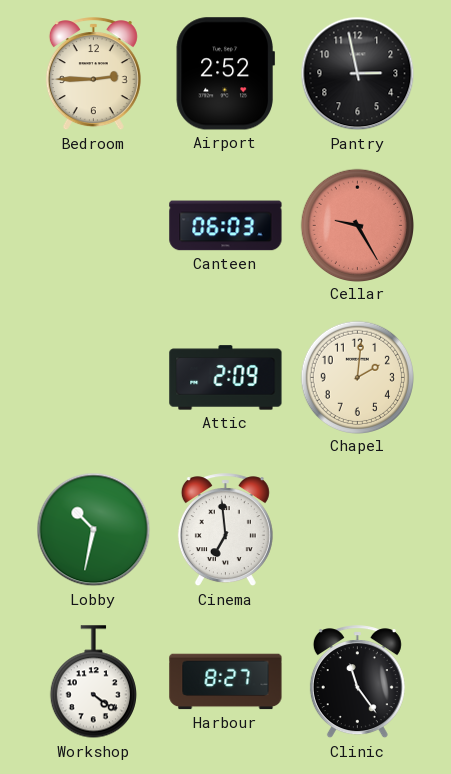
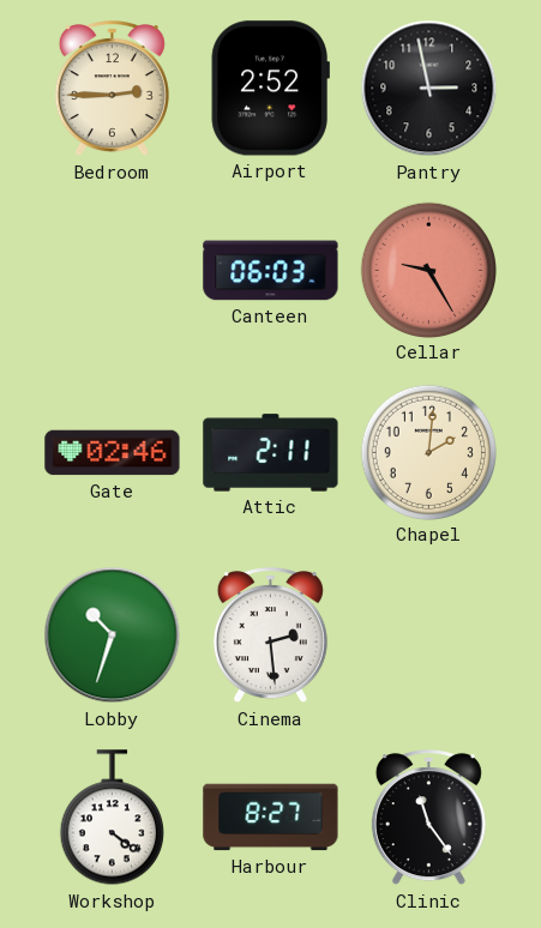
Gate: none -> 02:46 (113, 453)
Attic: 2:09 -> 2:11 (271, 453)
Lobby: 10:32 -> 10:33 (113, 635)
Cinema: 6:59 -> 2:29 (270, 635)
